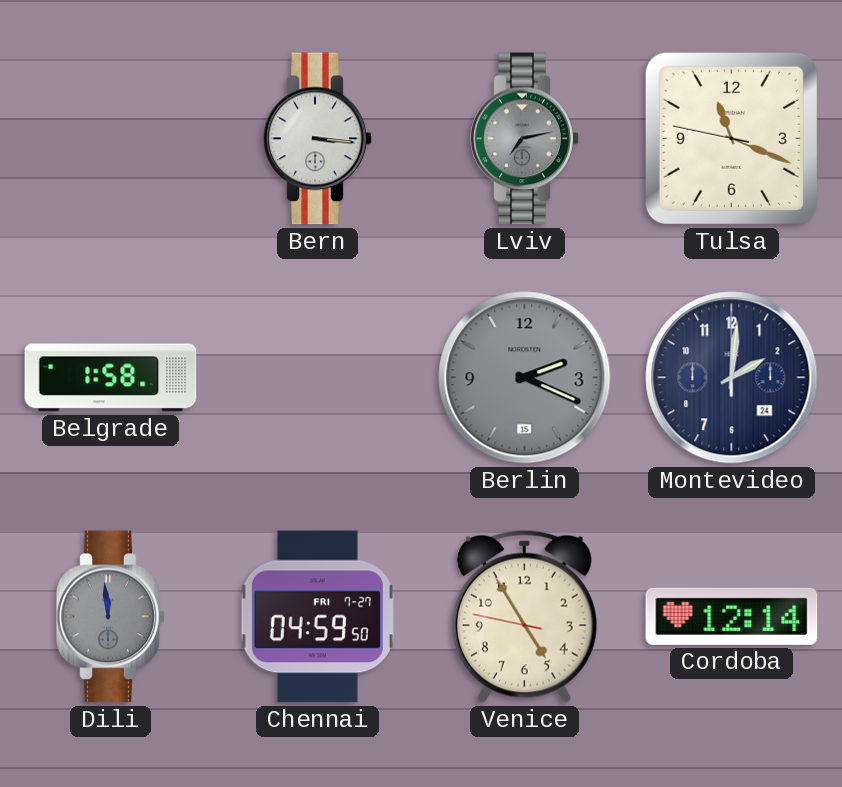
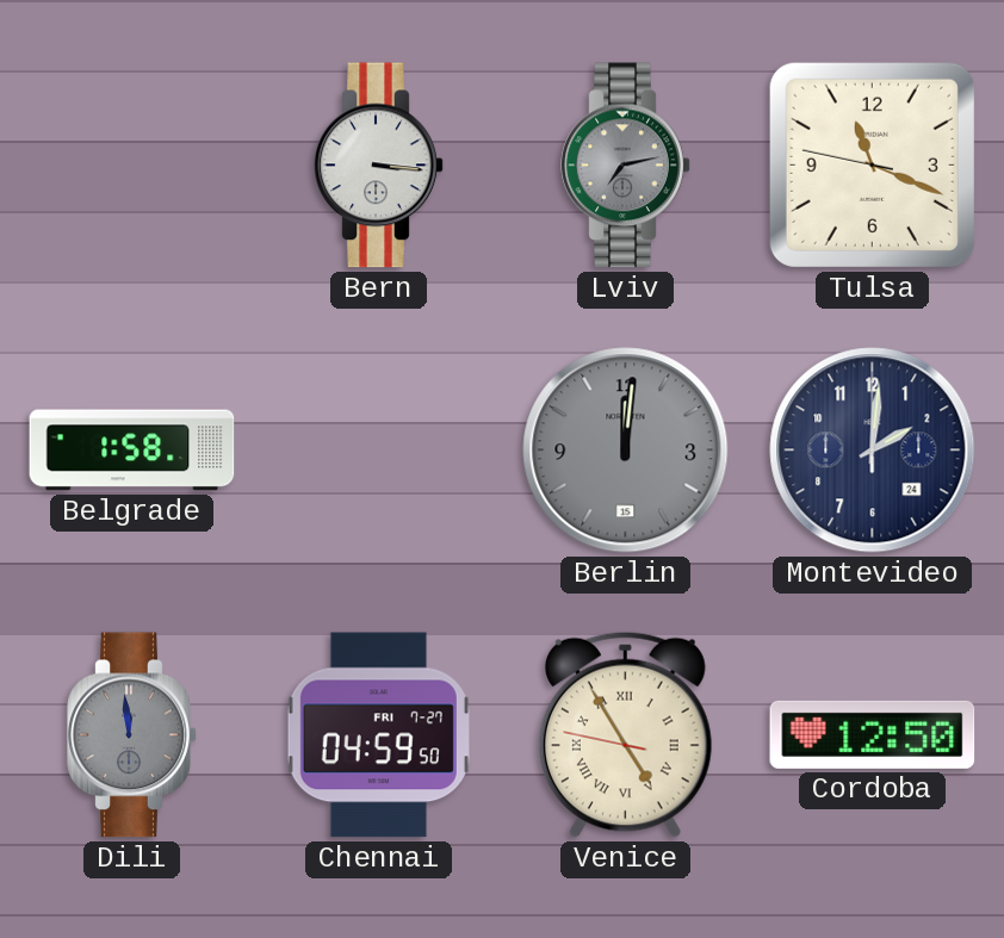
Berlin: 2:19 -> 12:01 (626, 451)
Venice numerals: Arabic -> Roman (625, 734)
Cordoba: 12:14 -> 12:50 (873, 734)
